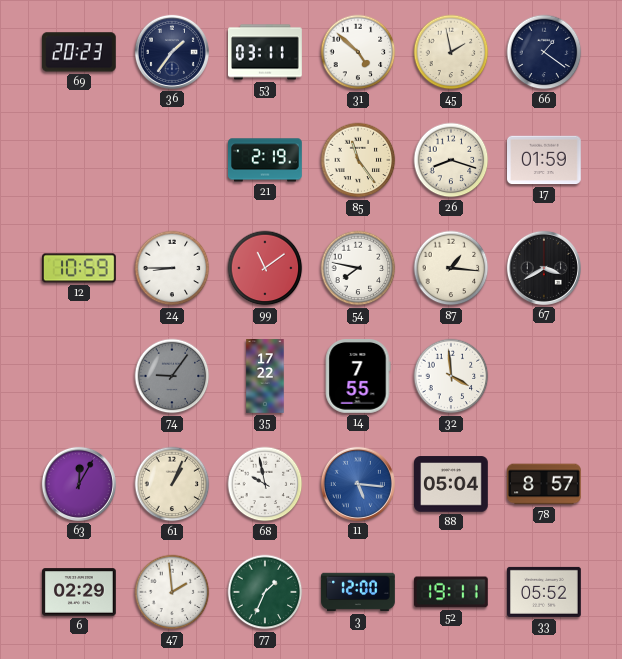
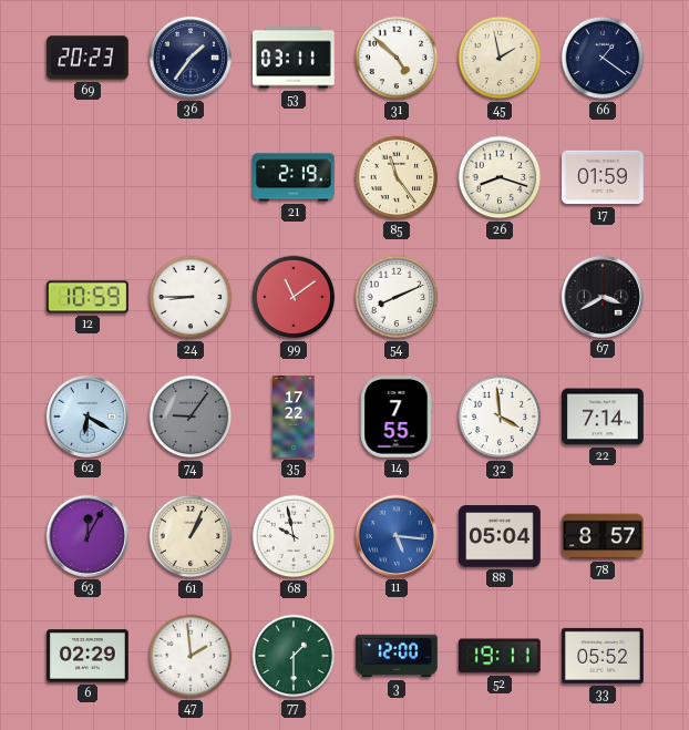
54: 7:47 -> 8:11 (397, 297)
87: 1:16 -> none (451, 268)
62: none -> 6:20 (88, 417)
22: none -> 7:14 (604, 417)
77: 1:34 -> 1:30 (294, 656)
